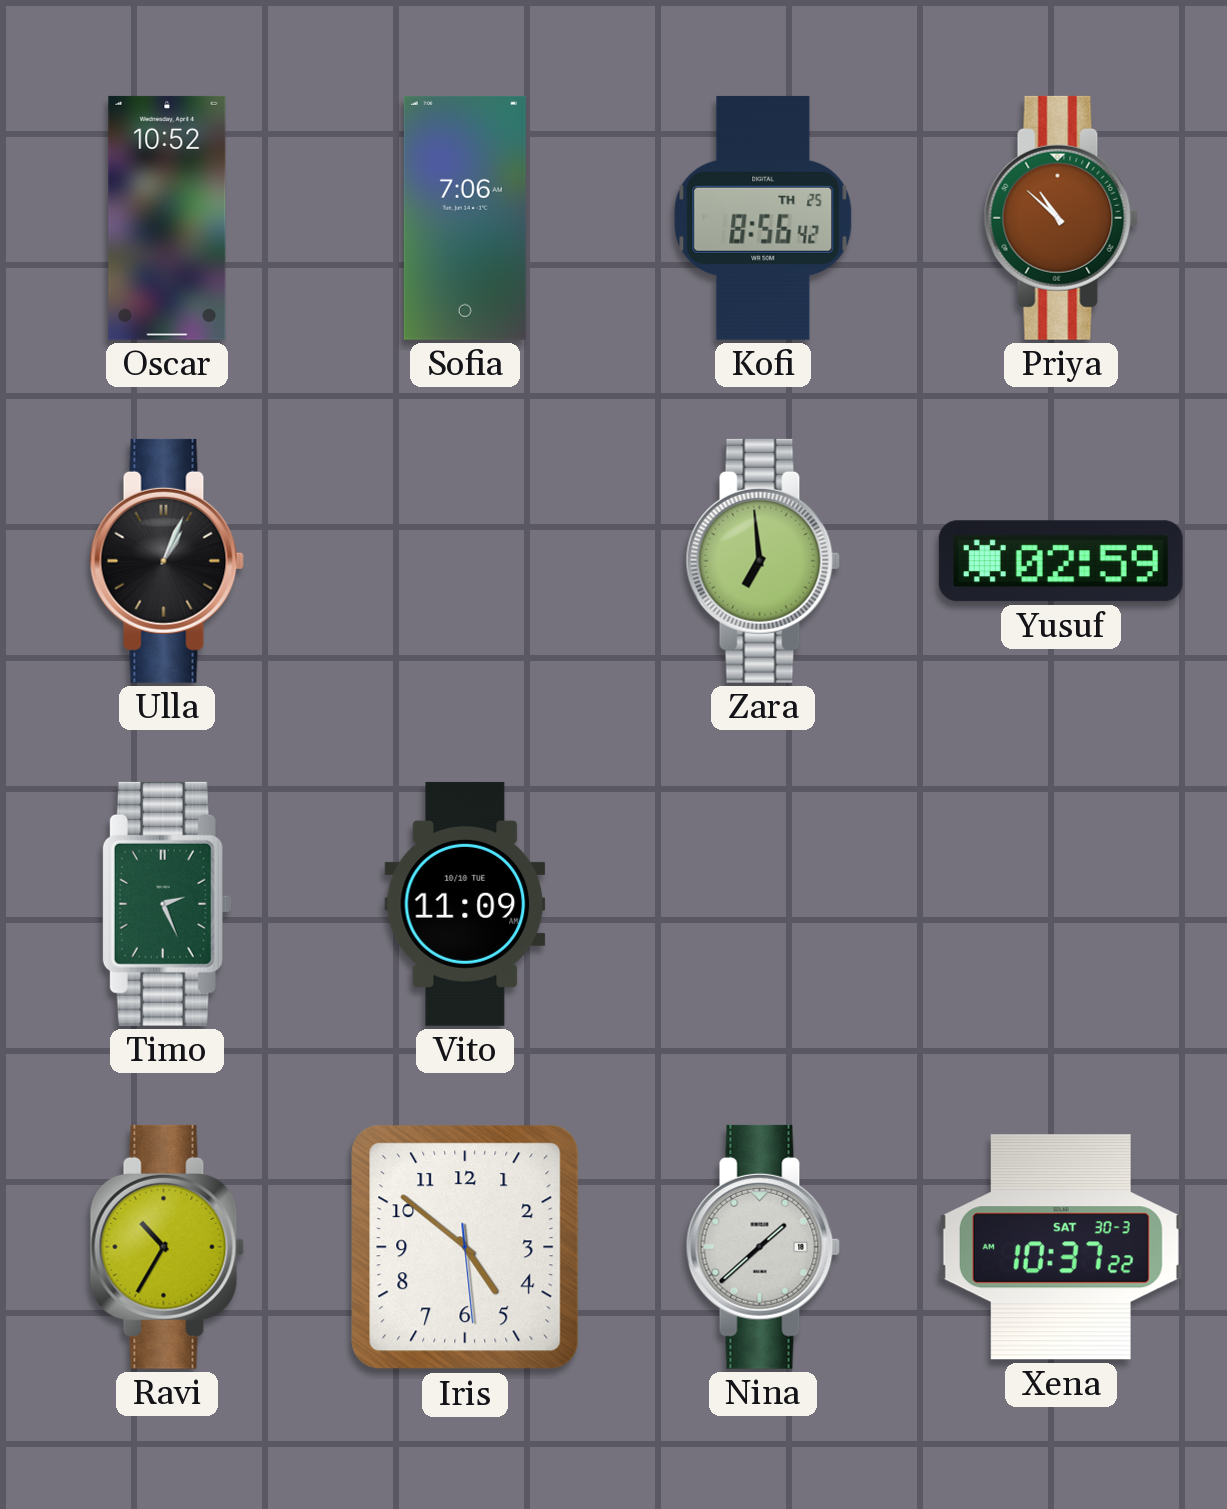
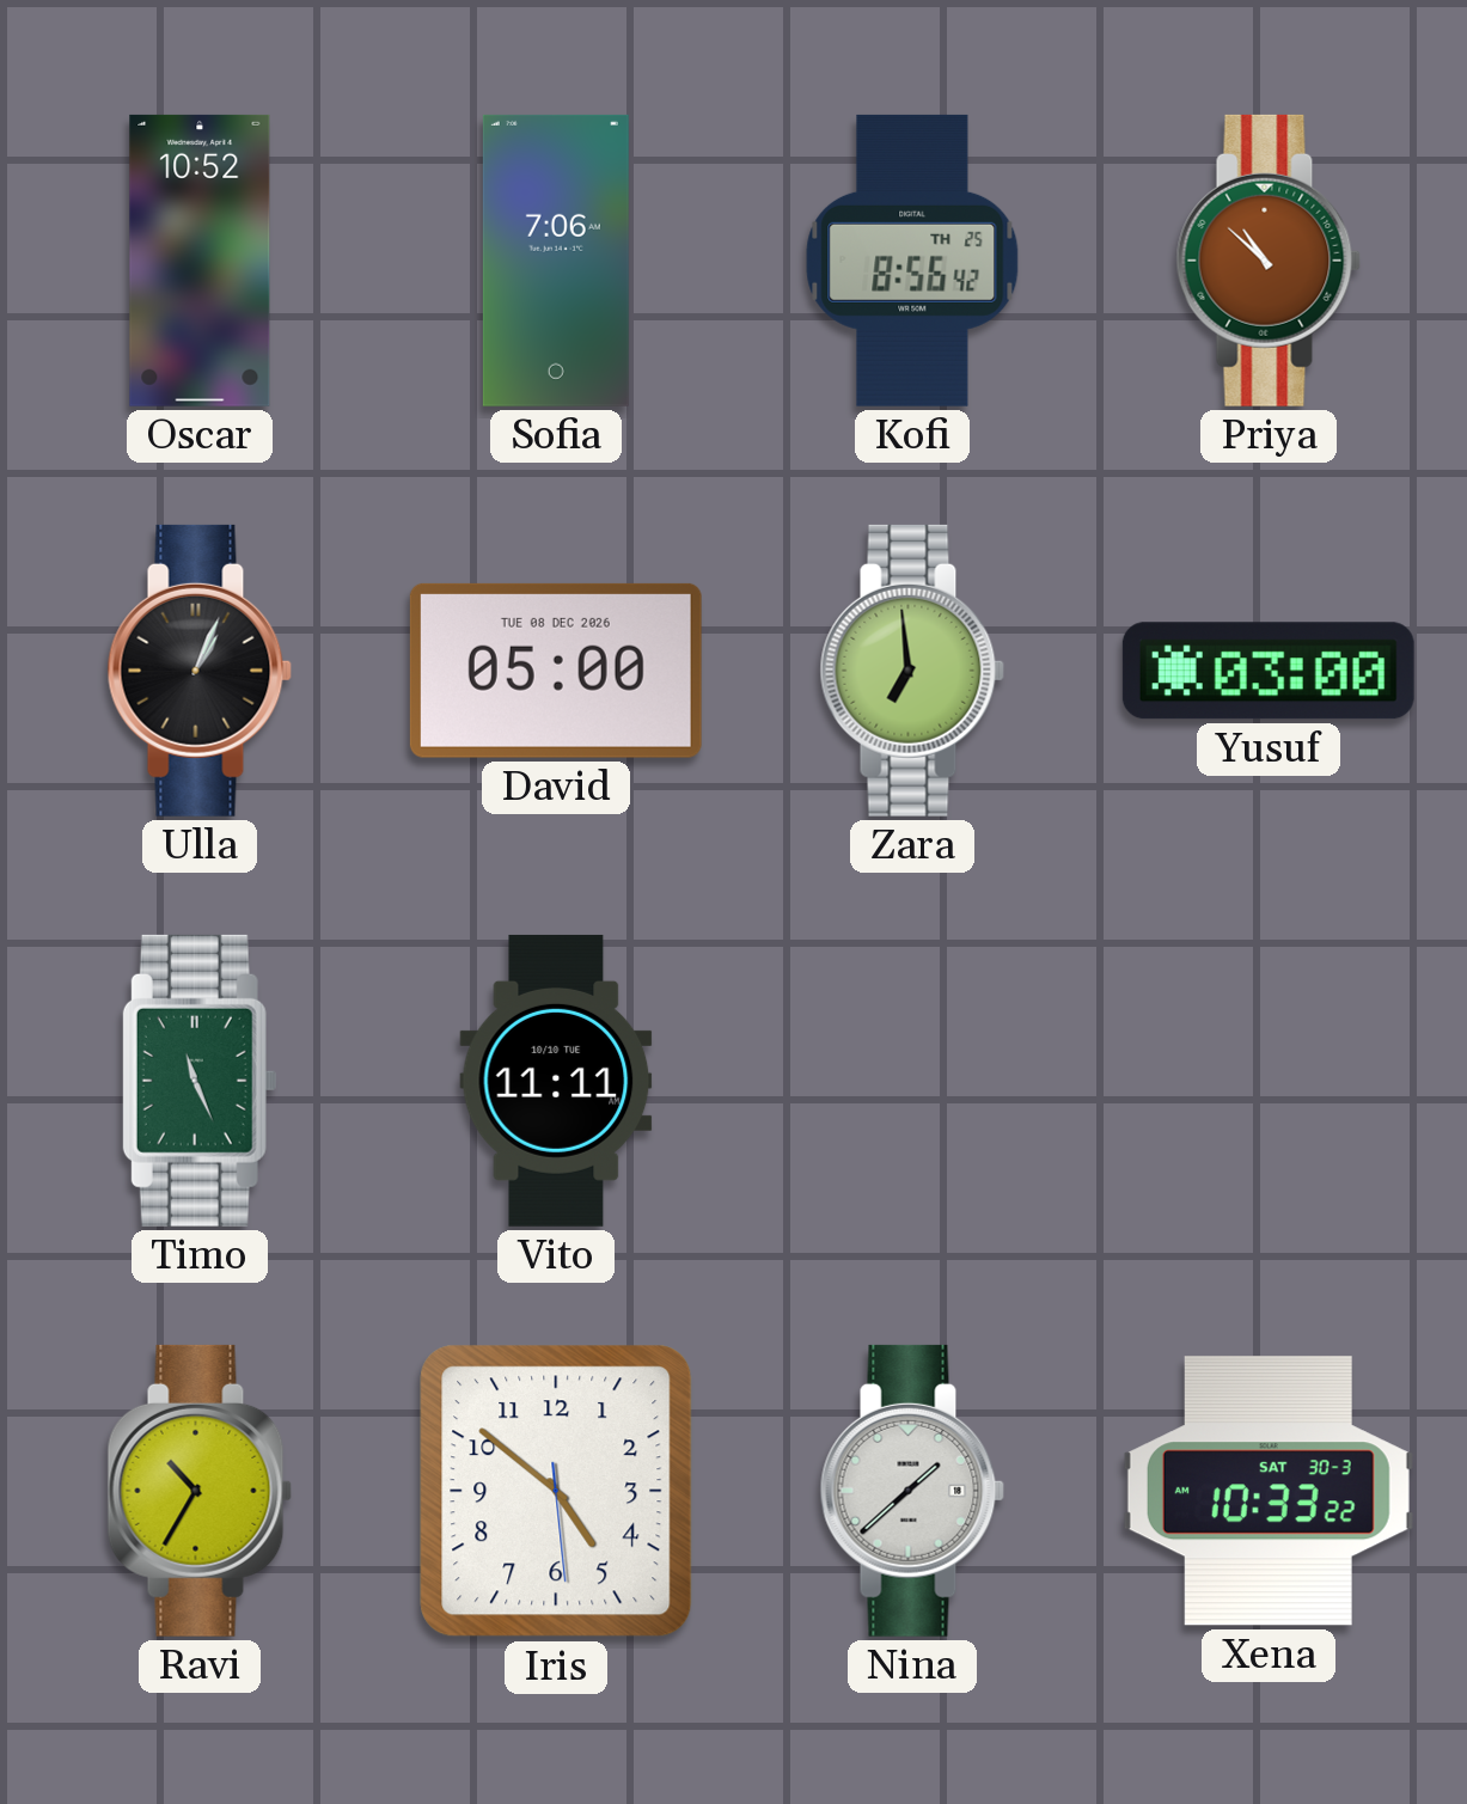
David: none -> 05:00 (556, 671)
Yusuf: 02:59 -> 03:00 (1269, 671)
Timo: 2:26 -> 11:26 (200, 1081)
Vito: 11:09 -> 11:11 (556, 1081)
Xena: 10:37 -> 10:33 (1269, 1491)
